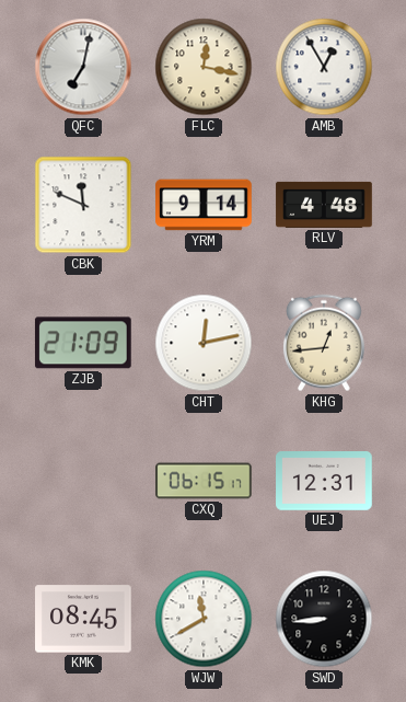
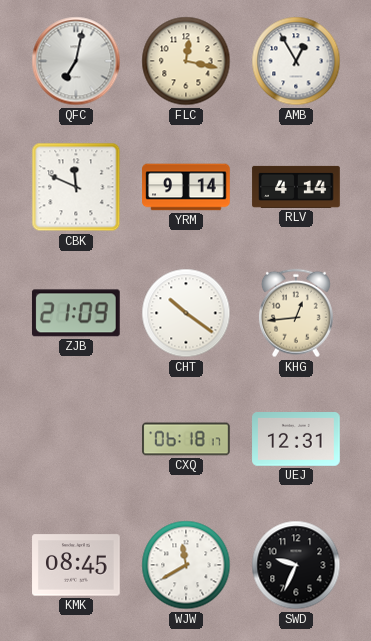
RLV: 4:48 -> 4:14 (296, 187)
CHT: 12:13 -> 10:21 (186, 313)
CXQ: 06:15 -> 06:18 (186, 439)
SWD: 8:44 -> 9:34 (296, 565)
